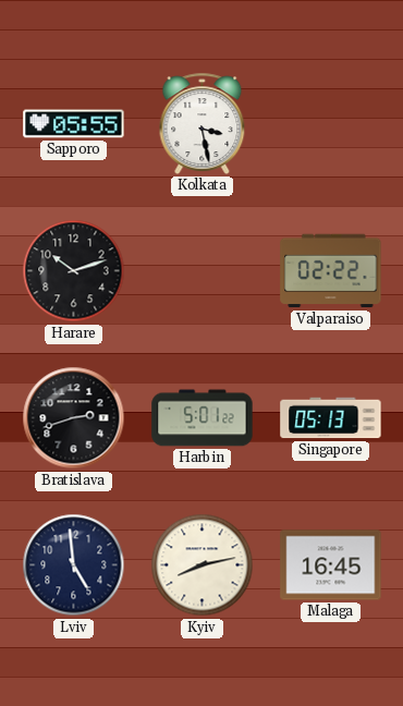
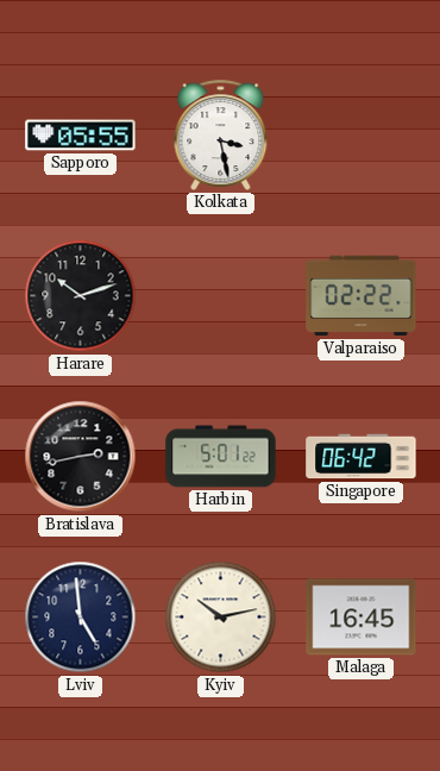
Bratislava: 2:42 -> 2:43 (81, 457)
Singapore: 05:13 -> 06:42 (362, 457)
Kyiv: 8:13 -> 10:13 (221, 618)
